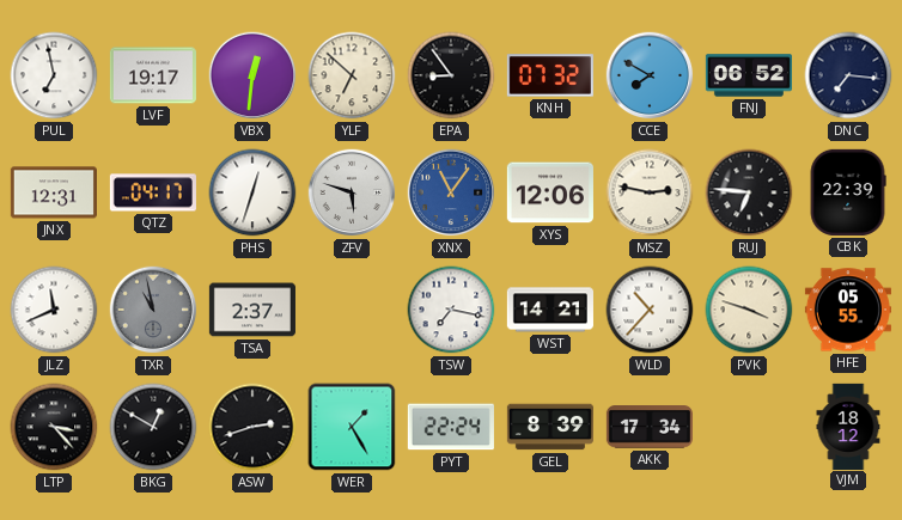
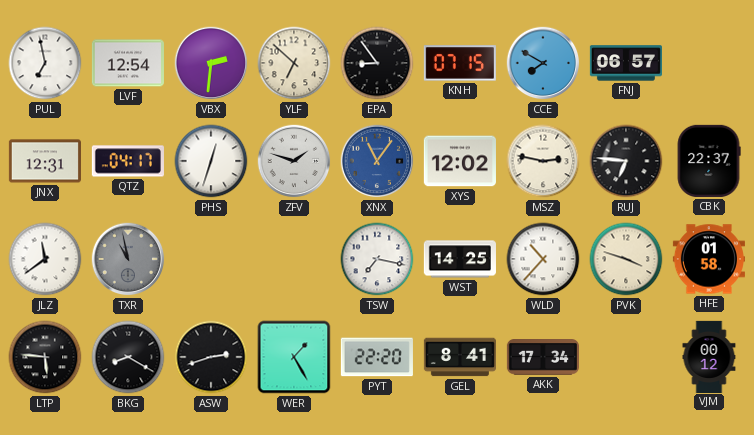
LVF: 19:17 -> 12:54 (128, 63)
VBX: 12:31 -> 2:31 (211, 63)
KNH: 07:32 -> 07:15 (460, 63)
FNJ: 06:52 -> 06:57 (626, 63)
DNC: 7:16 -> none (848, 75)
ZFV: 5:48 -> 1:48 (294, 161)
XYS: 12:06 -> 12:02 (460, 161)
CBK: 22:39 -> 22:37 (709, 161)
JLZ: 11:41 -> 11:39 (45, 259)
TSA: 2:37 -> none (252, 310)
WST: 14:21 -> 14:25 (460, 259)
HFE: 05:55 -> 01:58 (709, 259)
LTP: 3:23 -> 5:46 (45, 357)
BKG: 12:50 -> 8:20 (128, 357)
PYT: 22:24 -> 22:20 (377, 357)
GEL: 8:39 -> 8:41 (459, 357)
VJM: 18:12 -> 00:12 (709, 356)
